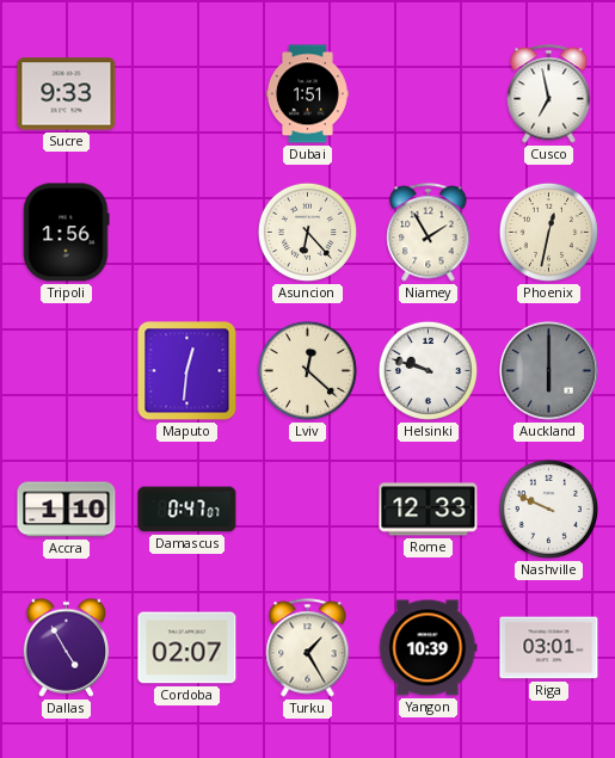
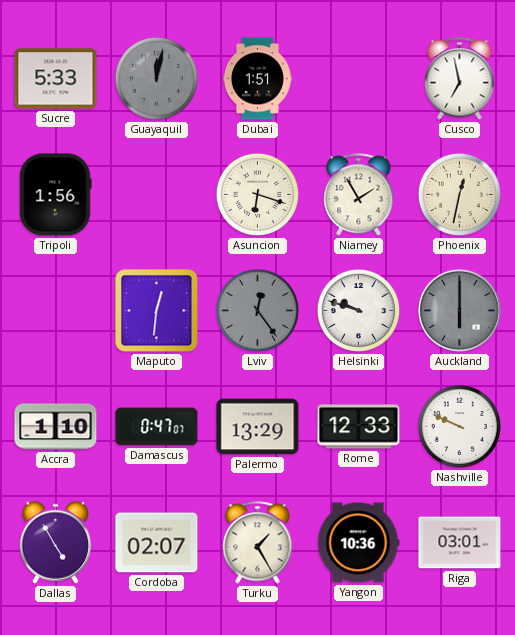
Sucre: 9:33 -> 5:33 (56, 79)
Guayaquil: none -> 12:02 (156, 78)
Asuncion: 6:23 -> 6:18 (257, 194)
Lviv: 12:22 -> 12:24 (257, 310)
Lviv dial: cream -> grey (257, 310)
Palermo: none -> 13:29 (258, 427)
Yangon: 10:39 -> 10:36 (359, 543)
